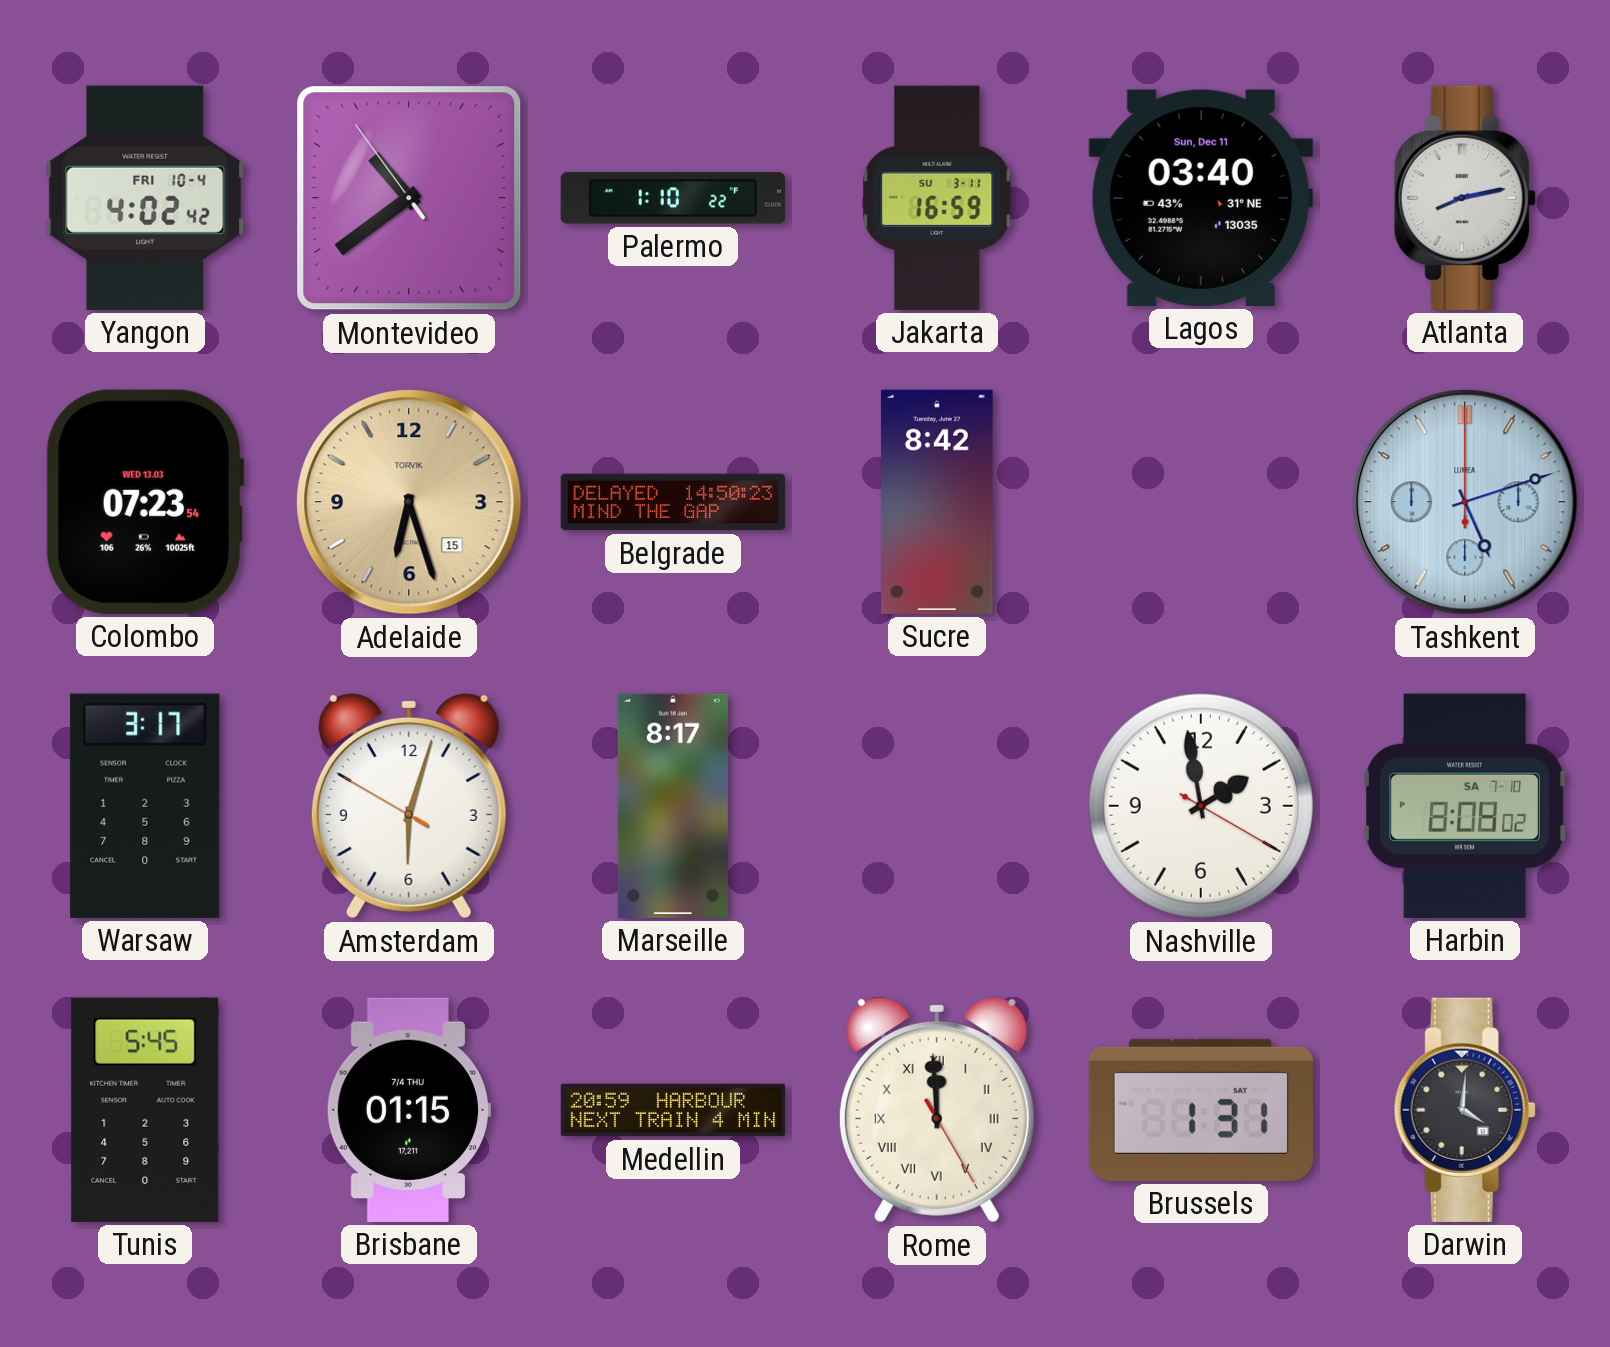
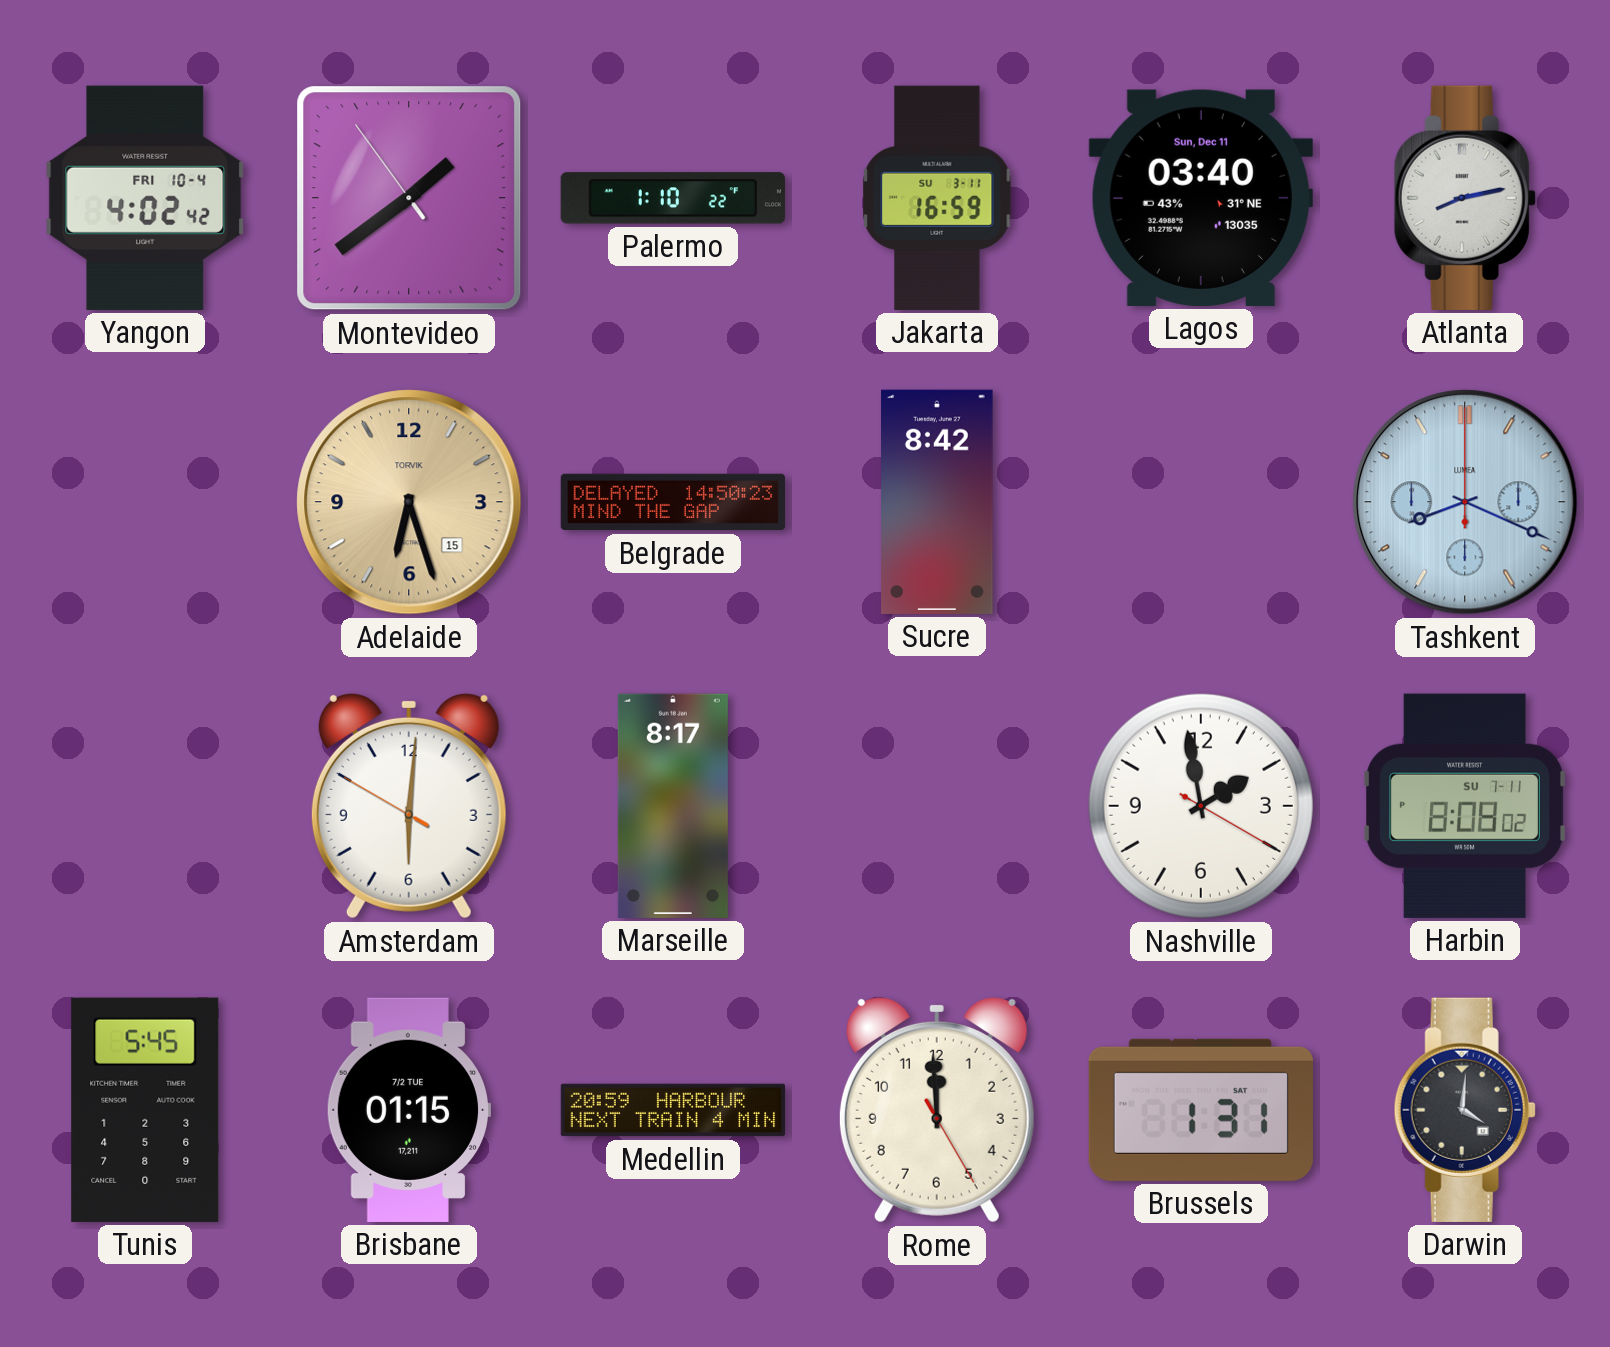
Montevideo: 10:38 -> 1:38 (409, 198)
Colombo: 07:23 -> none (144, 502)
Tashkent: 5:12 -> 8:19 (1465, 502)
Warsaw: 3:17 -> none (145, 806)
Amsterdam: 6:02 -> 6:00 (409, 806)
Harbin date: SA 7-10 -> SU 7-11 (1465, 806)
Brisbane date: 7/4 THU -> 7/2 TUE (408, 1110)
Rome numerals: Roman -> Arabic (937, 1110)
